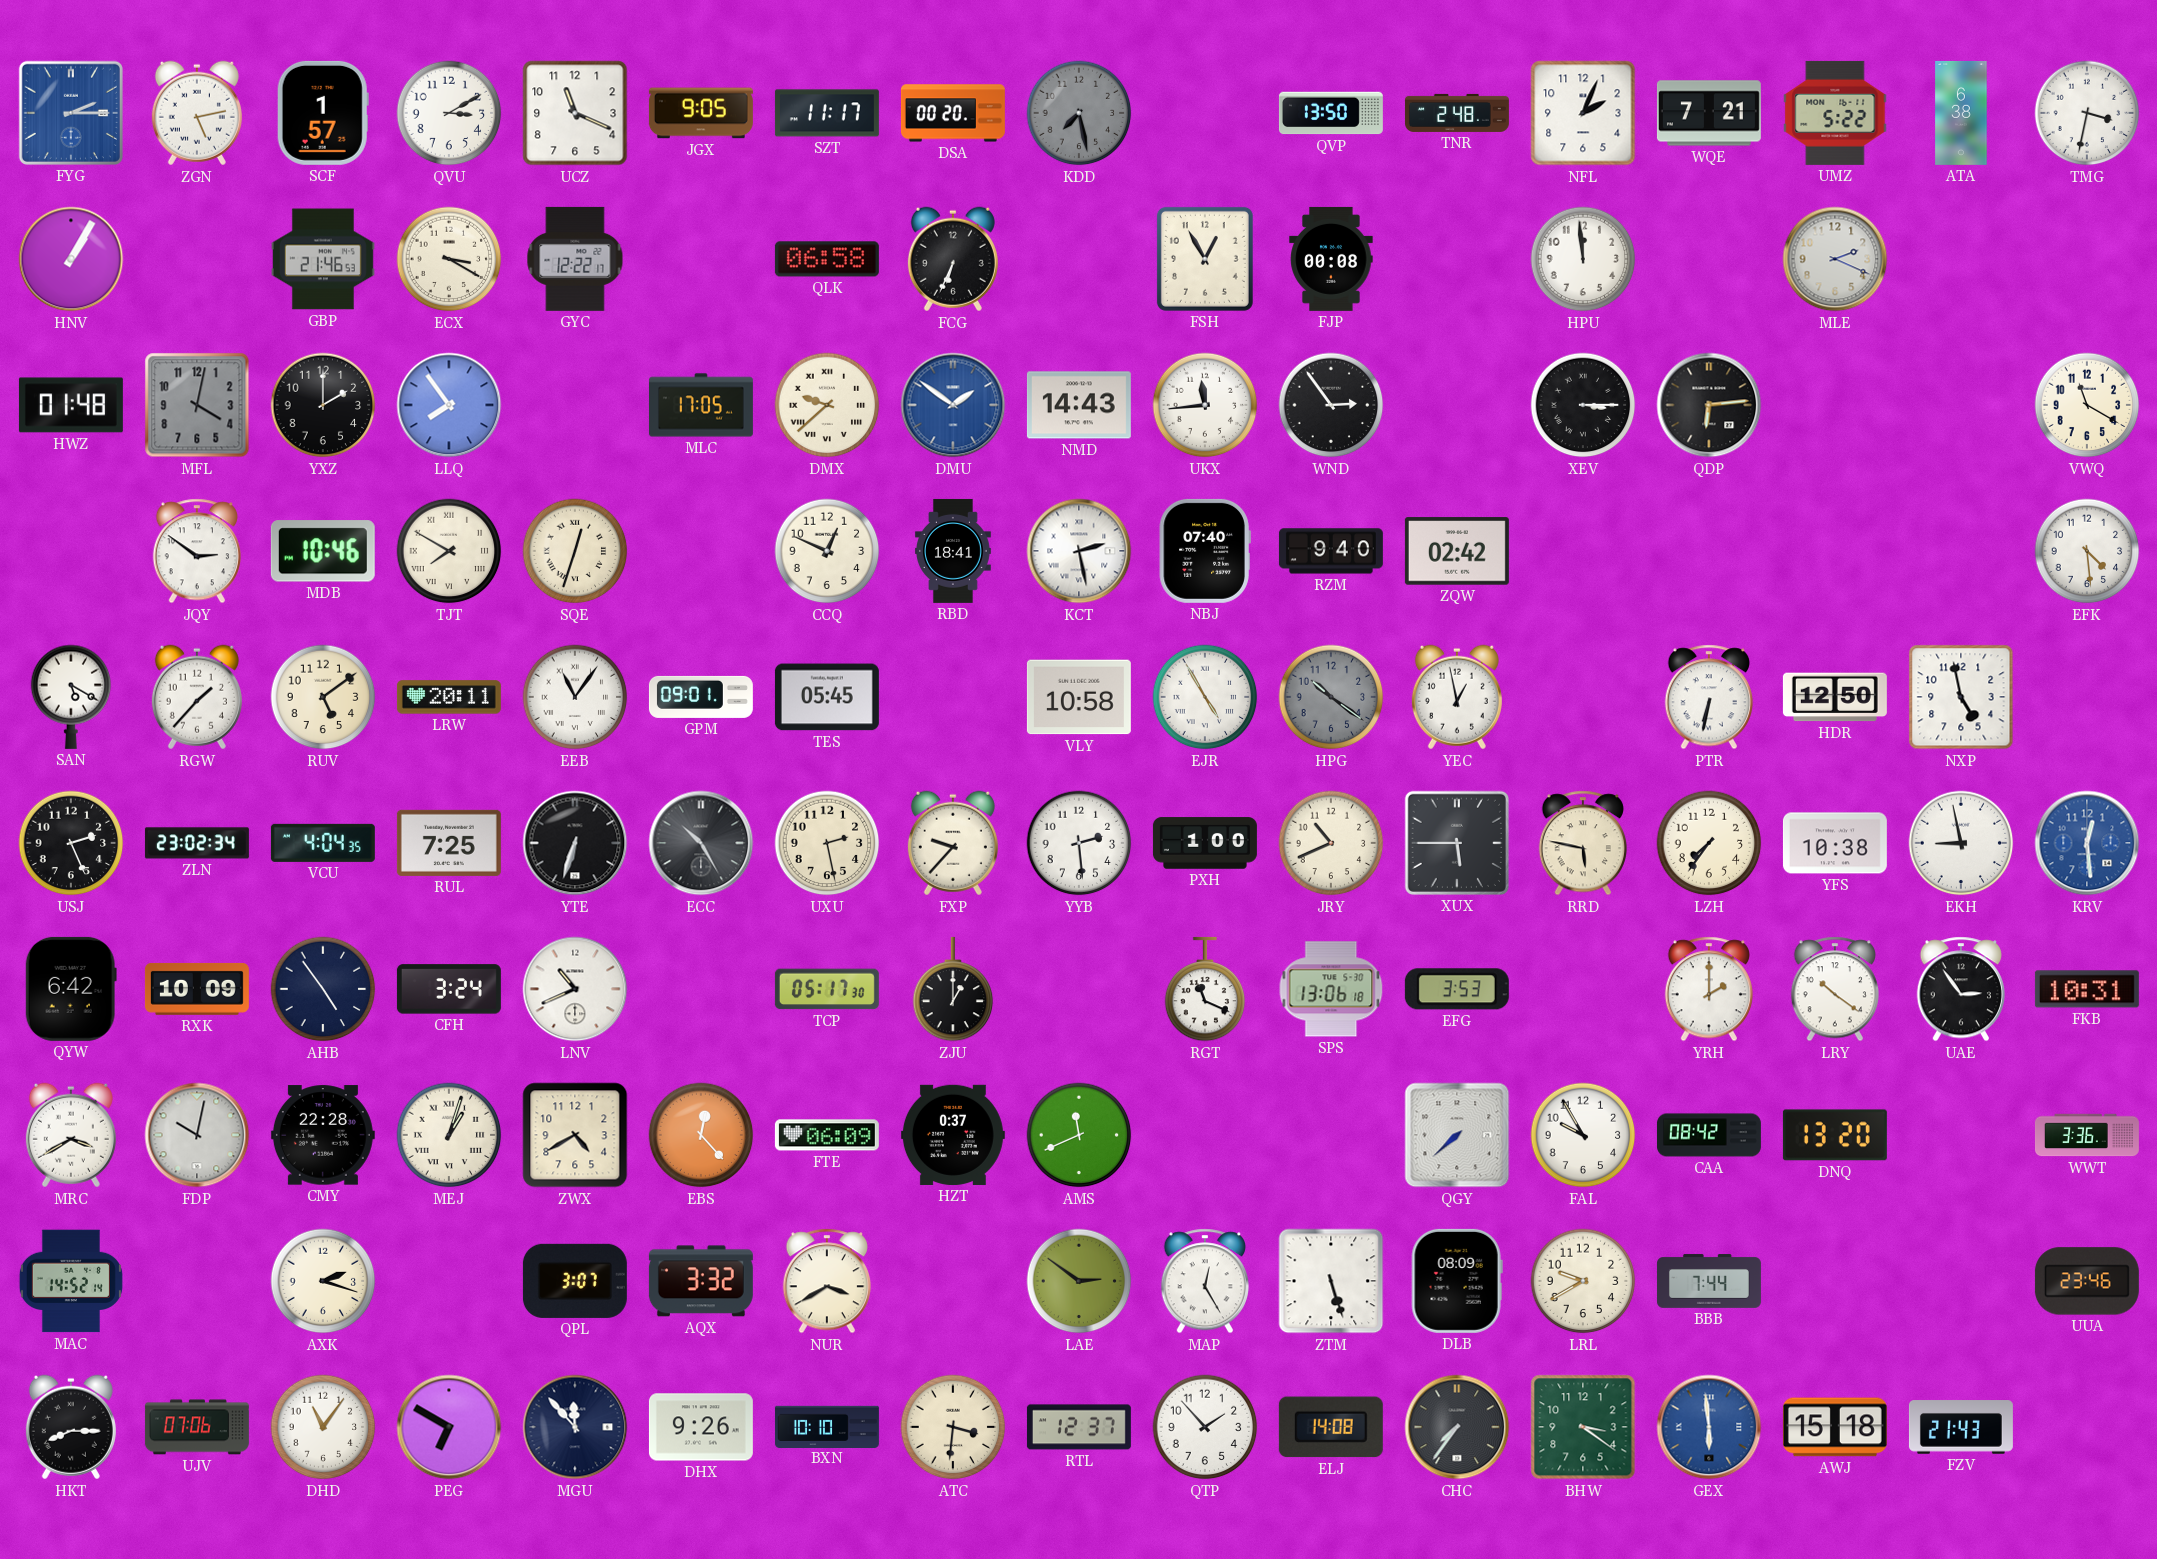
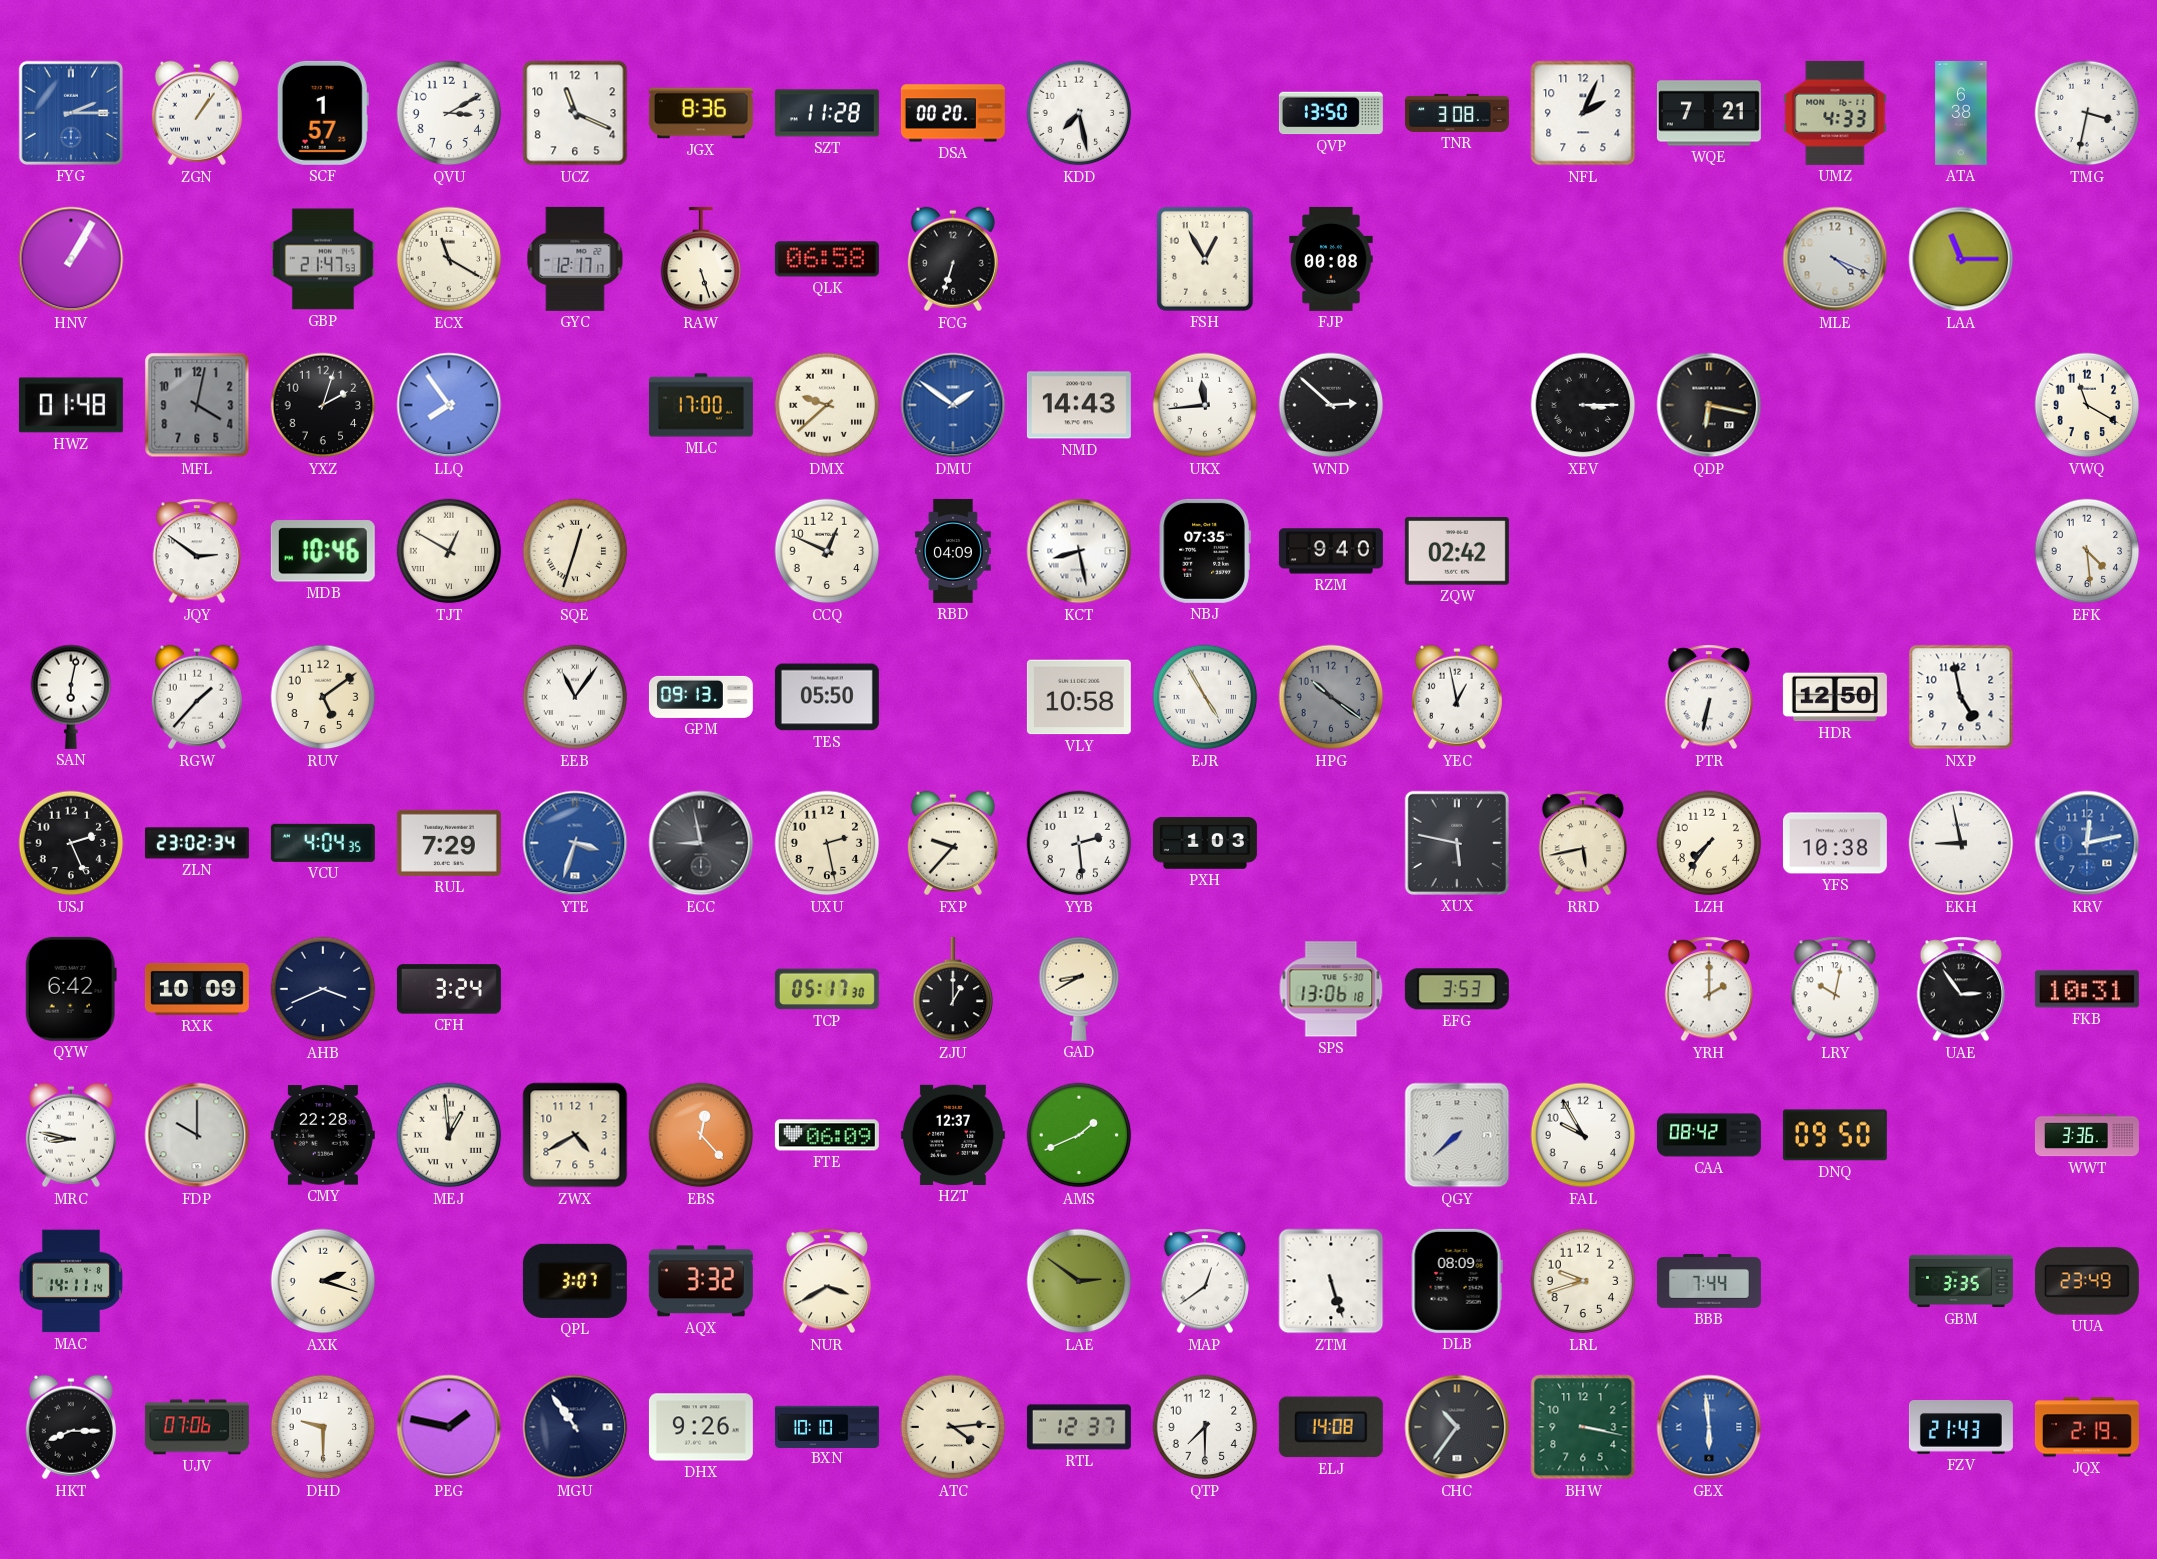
ZGN: 5:13 -> 1:06 (197, 113)
JGX: 9:05 -> 8:36 (701, 113)
SZT: 11:17 -> 11:28 (827, 113)
KDD dial: grey -> white (1079, 113)
TNR: 2:48 -> 3:08 (1457, 113)
UMZ: 5:22 -> 4:33 (1835, 113)
GBP: 21:46 -> 21:47 (323, 259)
ECX: 3:20 -> 11:20 (449, 259)
GYC: 12:22 -> 12:17 (575, 259)
RAW: none -> 5:27 (701, 259)
FCG: 6:34 -> 6:33 (953, 259)
HPU: 11:59 -> none (1583, 259)
MLE: 2:19 -> 4:19 (1835, 259)
LAA: none -> 11:15 (1961, 259)
YXZ: 2:00 -> 2:03 (323, 405)
MLC: 17:05 -> 17:00 (701, 405)
WND: 2:54 -> 2:52 (1331, 405)
QDP: 6:14 -> 6:17 (1709, 405)
TJT: 7:50 -> 12:50 (449, 551)
RBD: 18:41 -> 04:09 (953, 551)
KCT: 2:28 -> 8:28 (1079, 551)
NBJ: 07:40 -> 07:35 (1205, 551)
SAN: 5:20 -> 6:02 (71, 697)
LRW: 20:11 -> none (449, 697)
GPM: 09:01 -> 09:13 (701, 697)
TES: 05:45 -> 05:50 (827, 697)
RUL: 7:25 -> 7:29 (449, 843)
YTE: 6:33 -> 3:33 (575, 843)
YTE dial: black -> blue (575, 843)
ECC: 10:25 -> 8:58 (701, 843)
PXH: 1:00 -> 1:03 (1205, 843)
JRY: 10:41 -> none (1331, 843)
XUX: 5:45 -> 5:47 (1457, 843)
RRD: 5:47 -> 5:43 (1582, 843)
KRV: 12:29 -> 12:13 (2087, 843)
AHB: 4:54 -> 3:41 (323, 989)
LNV: 10:41 -> none (575, 989)
GAD: none -> 8:40 (1079, 989)
RGT: 11:19 -> none (1205, 989)
LRY: 10:21 -> 10:02 (1834, 989)
MRC: 3:40 -> 8:47 (71, 1135)
FDP: 10:02 -> 10:00 (197, 1135)
MEJ: 1:03 -> 12:59 (449, 1135)
HZT: 0:37 -> 12:37 (953, 1135)
AMS: 11:41 -> 1:41 (1079, 1135)
DNQ: 13:20 -> 09:50 (1835, 1135)
MAC: 14:52 -> 14:11 (71, 1281)
MAP: 12:25 -> 12:39 (1204, 1281)
LRL: 9:40 -> 9:42 (1583, 1281)
GBM: none -> 3:35 (1961, 1281)
UUA: 23:46 -> 23:49 (2087, 1281)
DHD: 11:06 -> 9:30 (323, 1427)
PEG: 6:50 -> 1:47 (449, 1427)
MGU: 11:53 -> 10:54 (575, 1427)
ATC: 3:31 -> 4:14 (953, 1427)
QTP: 1:53 -> 7:30 (1205, 1427)
CHC: 7:36 -> 10:36 (1457, 1427)
BHW: 3:21 -> 3:17 (1583, 1427)
AWJ: 15:18 -> none (1835, 1427)
JQX: none -> 2:19 (2087, 1427)
